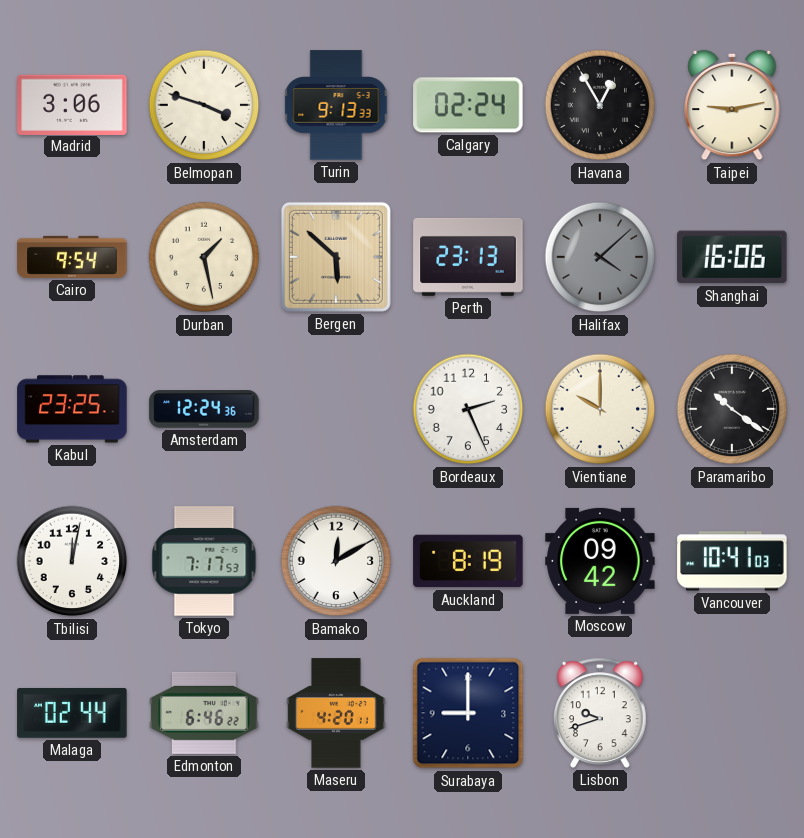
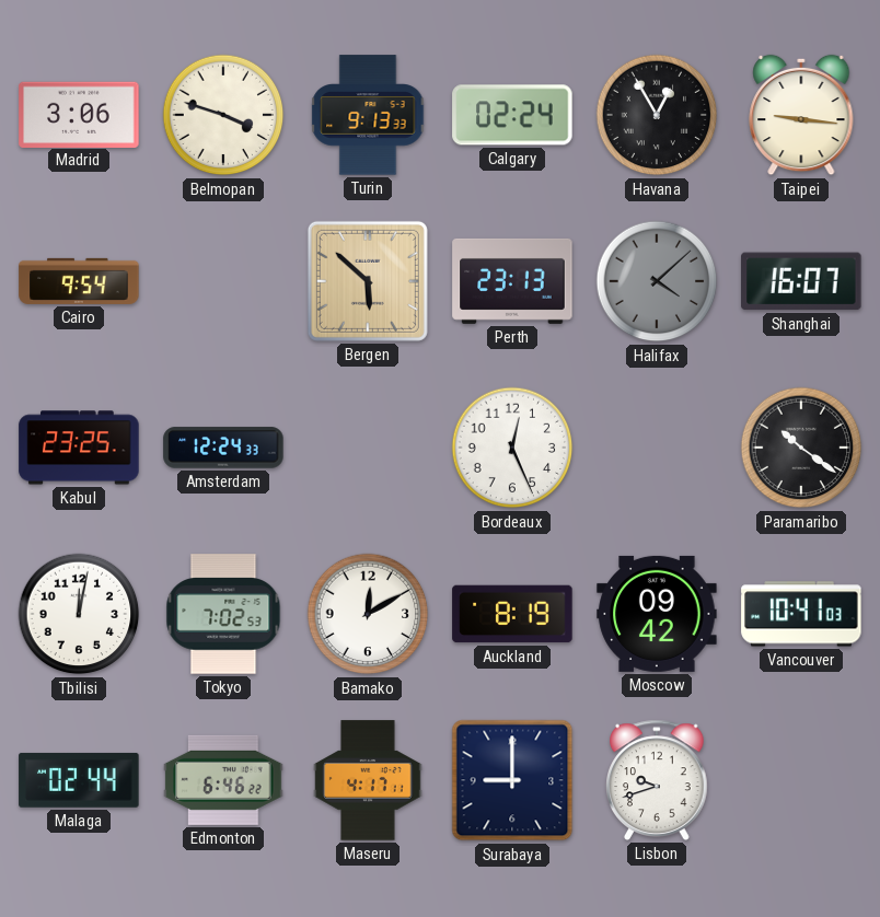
Taipei: 9:13 -> 9:16 (801, 115)
Durban: 1:28 -> none (204, 257)
Shanghai: 16:06 -> 16:07 (801, 281)
Amsterdam: 12:24:36 -> 12:24:33 (223, 448)
Bordeaux: 2:26 -> 12:26 (512, 448)
Vientiane: 10:00 -> none (600, 409)
Tokyo: 7:17 -> 7:02 (223, 614)
Maseru: 4:20 -> 4:17 (368, 780)
